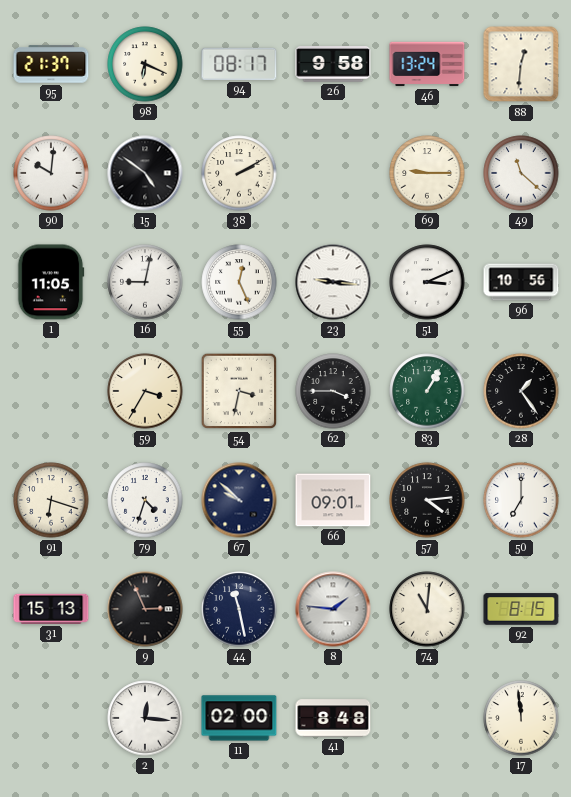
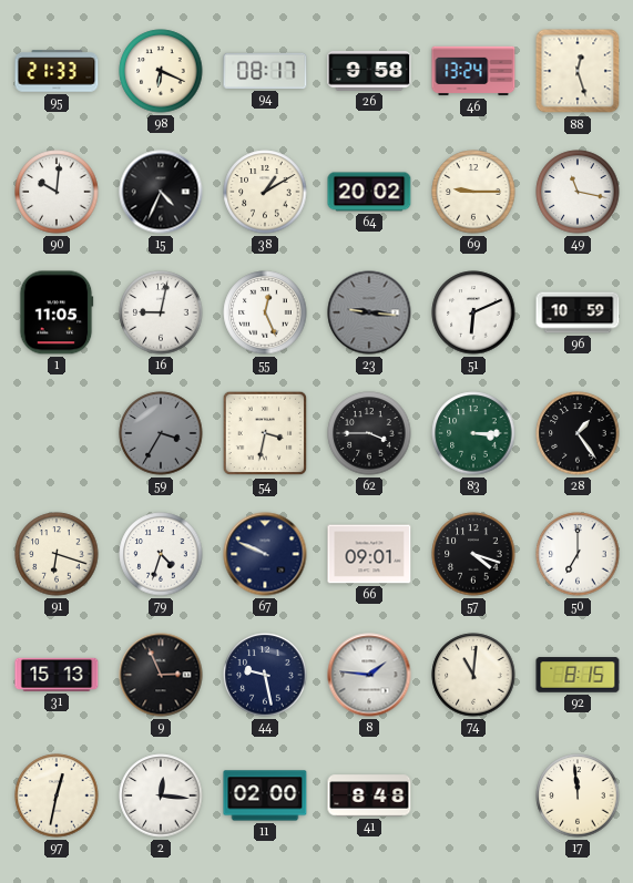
95: 21:37 -> 21:33 (57, 71)
88: 12:31 -> 12:27 (578, 71)
15: 4:51 -> 4:34 (161, 192)
38: 2:10 -> 1:10 (265, 192)
64: none -> 20:02 (369, 192)
49: 11:22 -> 11:17 (578, 192)
23 dial: white -> grey (369, 312)
51: 3:11 -> 6:11 (473, 312)
96: 10:56 -> 10:59 (578, 312)
59 dial: cream -> grey (161, 433)
83: 1:05 -> 3:15 (473, 433)
67: 9:52 -> 9:49 (265, 554)
57: 4:14 -> 4:18 (473, 554)
44: 11:28 -> 9:28 (265, 675)
97: none -> 12:32 (57, 795)
